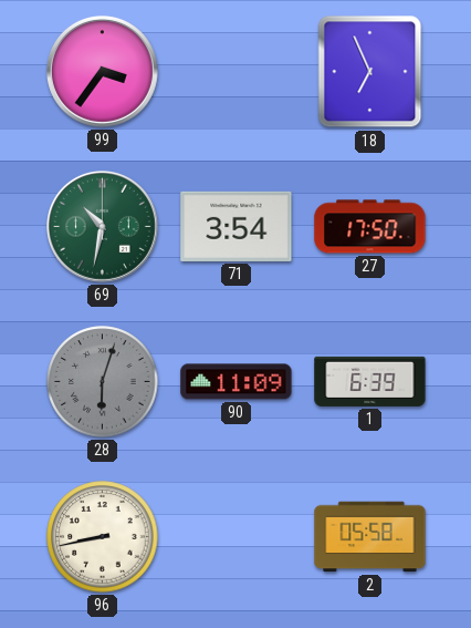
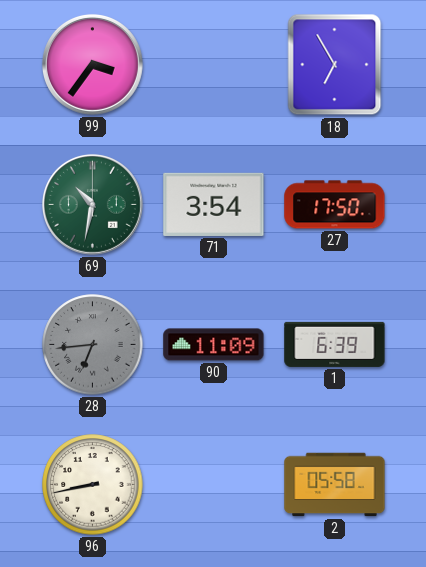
18: 6:56 -> 6:55 (335, 65)
28: 6:03 -> 6:44 (93, 345)
